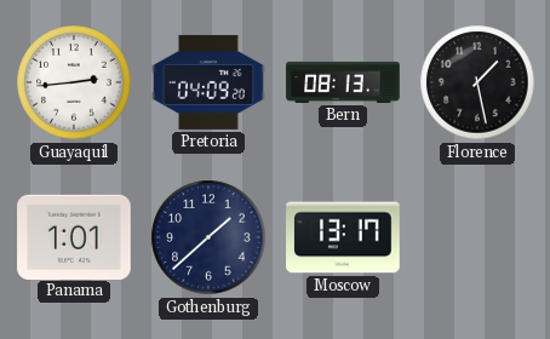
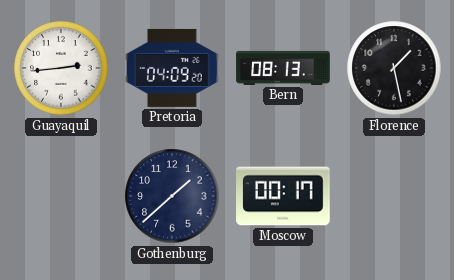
Panama: 1:01 -> none (74, 236)
Moscow: 13:17 -> 00:17 (283, 196)
